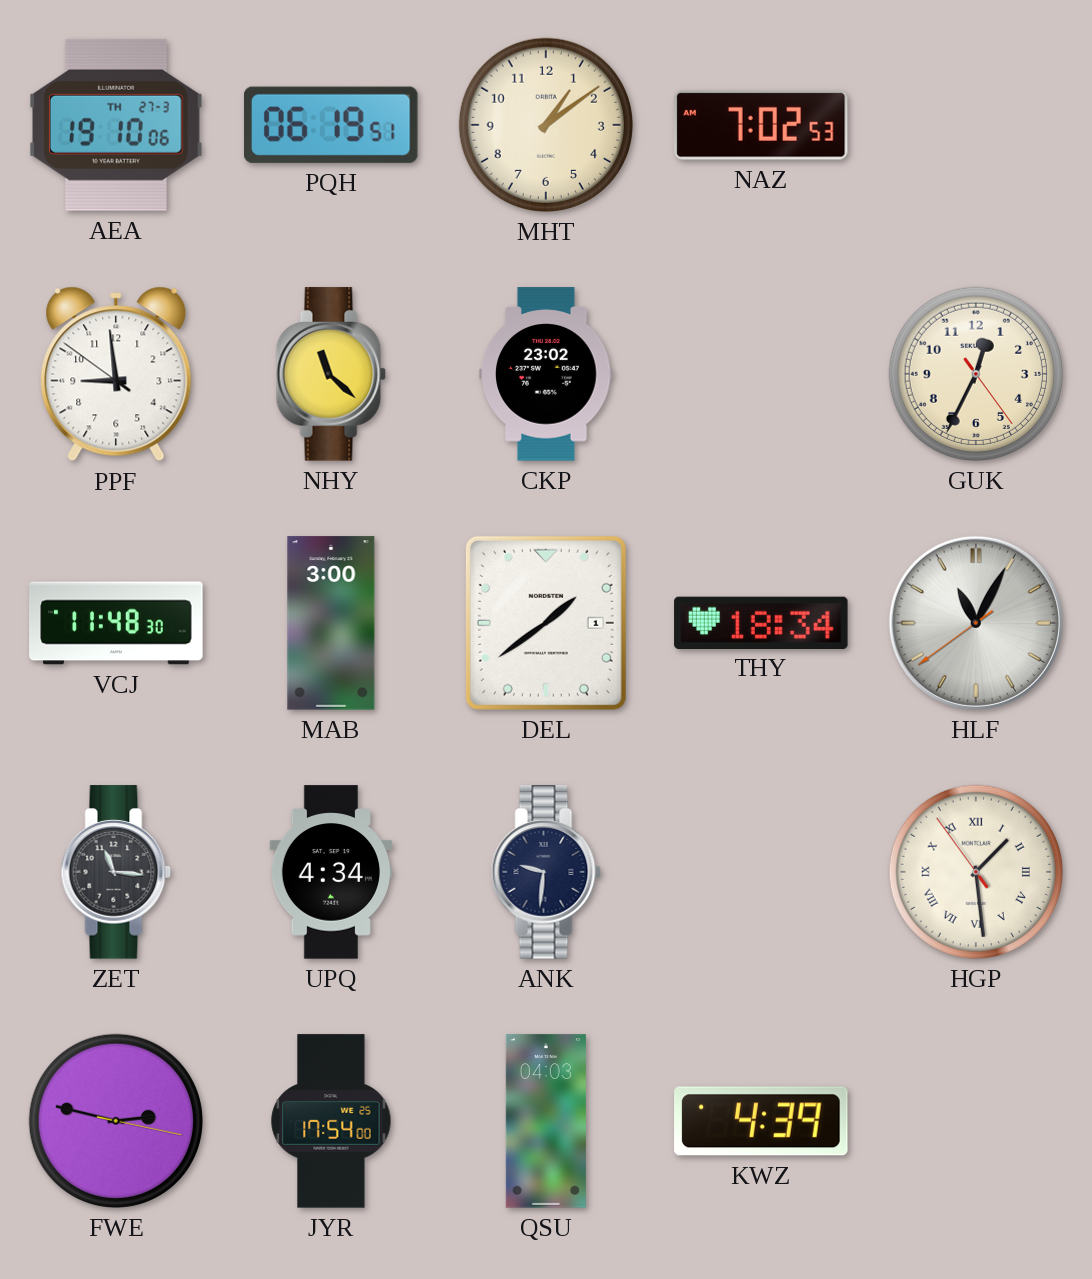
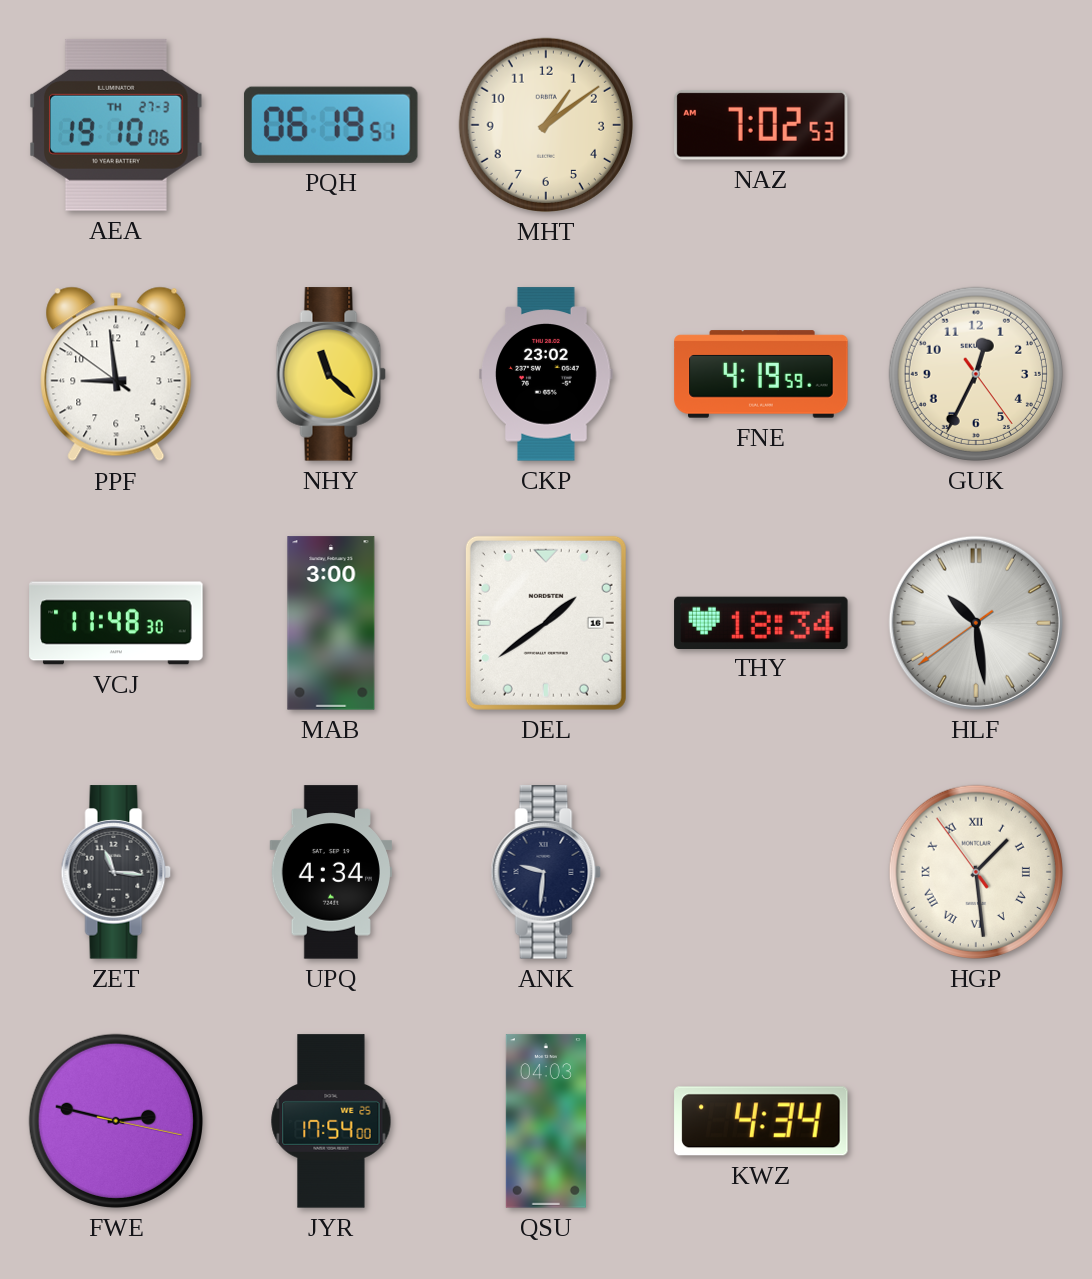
FNE: none -> 4:19 (761, 374)
DEL date: 1 -> 16 (546, 623)
HLF: 11:04 -> 10:28 (976, 623)
KWZ: 4:39 -> 4:34 (761, 1121)
